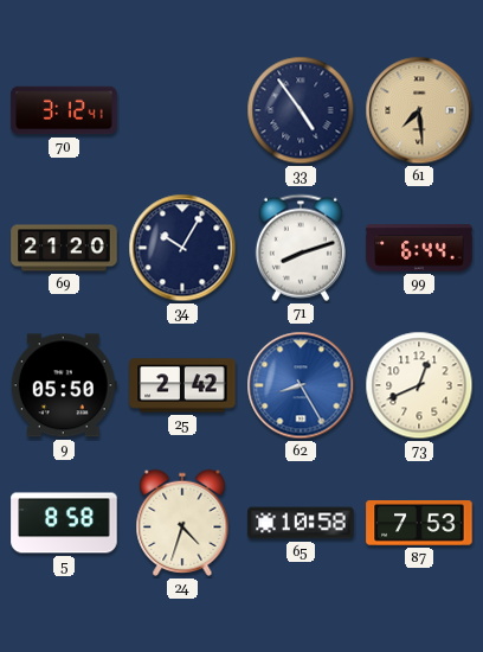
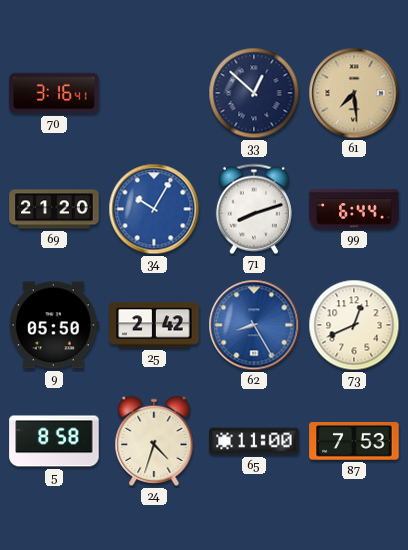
70: 3:12 -> 3:16 (54, 93)
33: 4:54 -> 12:52 (254, 93)
34 dial: navy -> blue (154, 209)
65: 10:58 -> 11:00 (254, 441)
